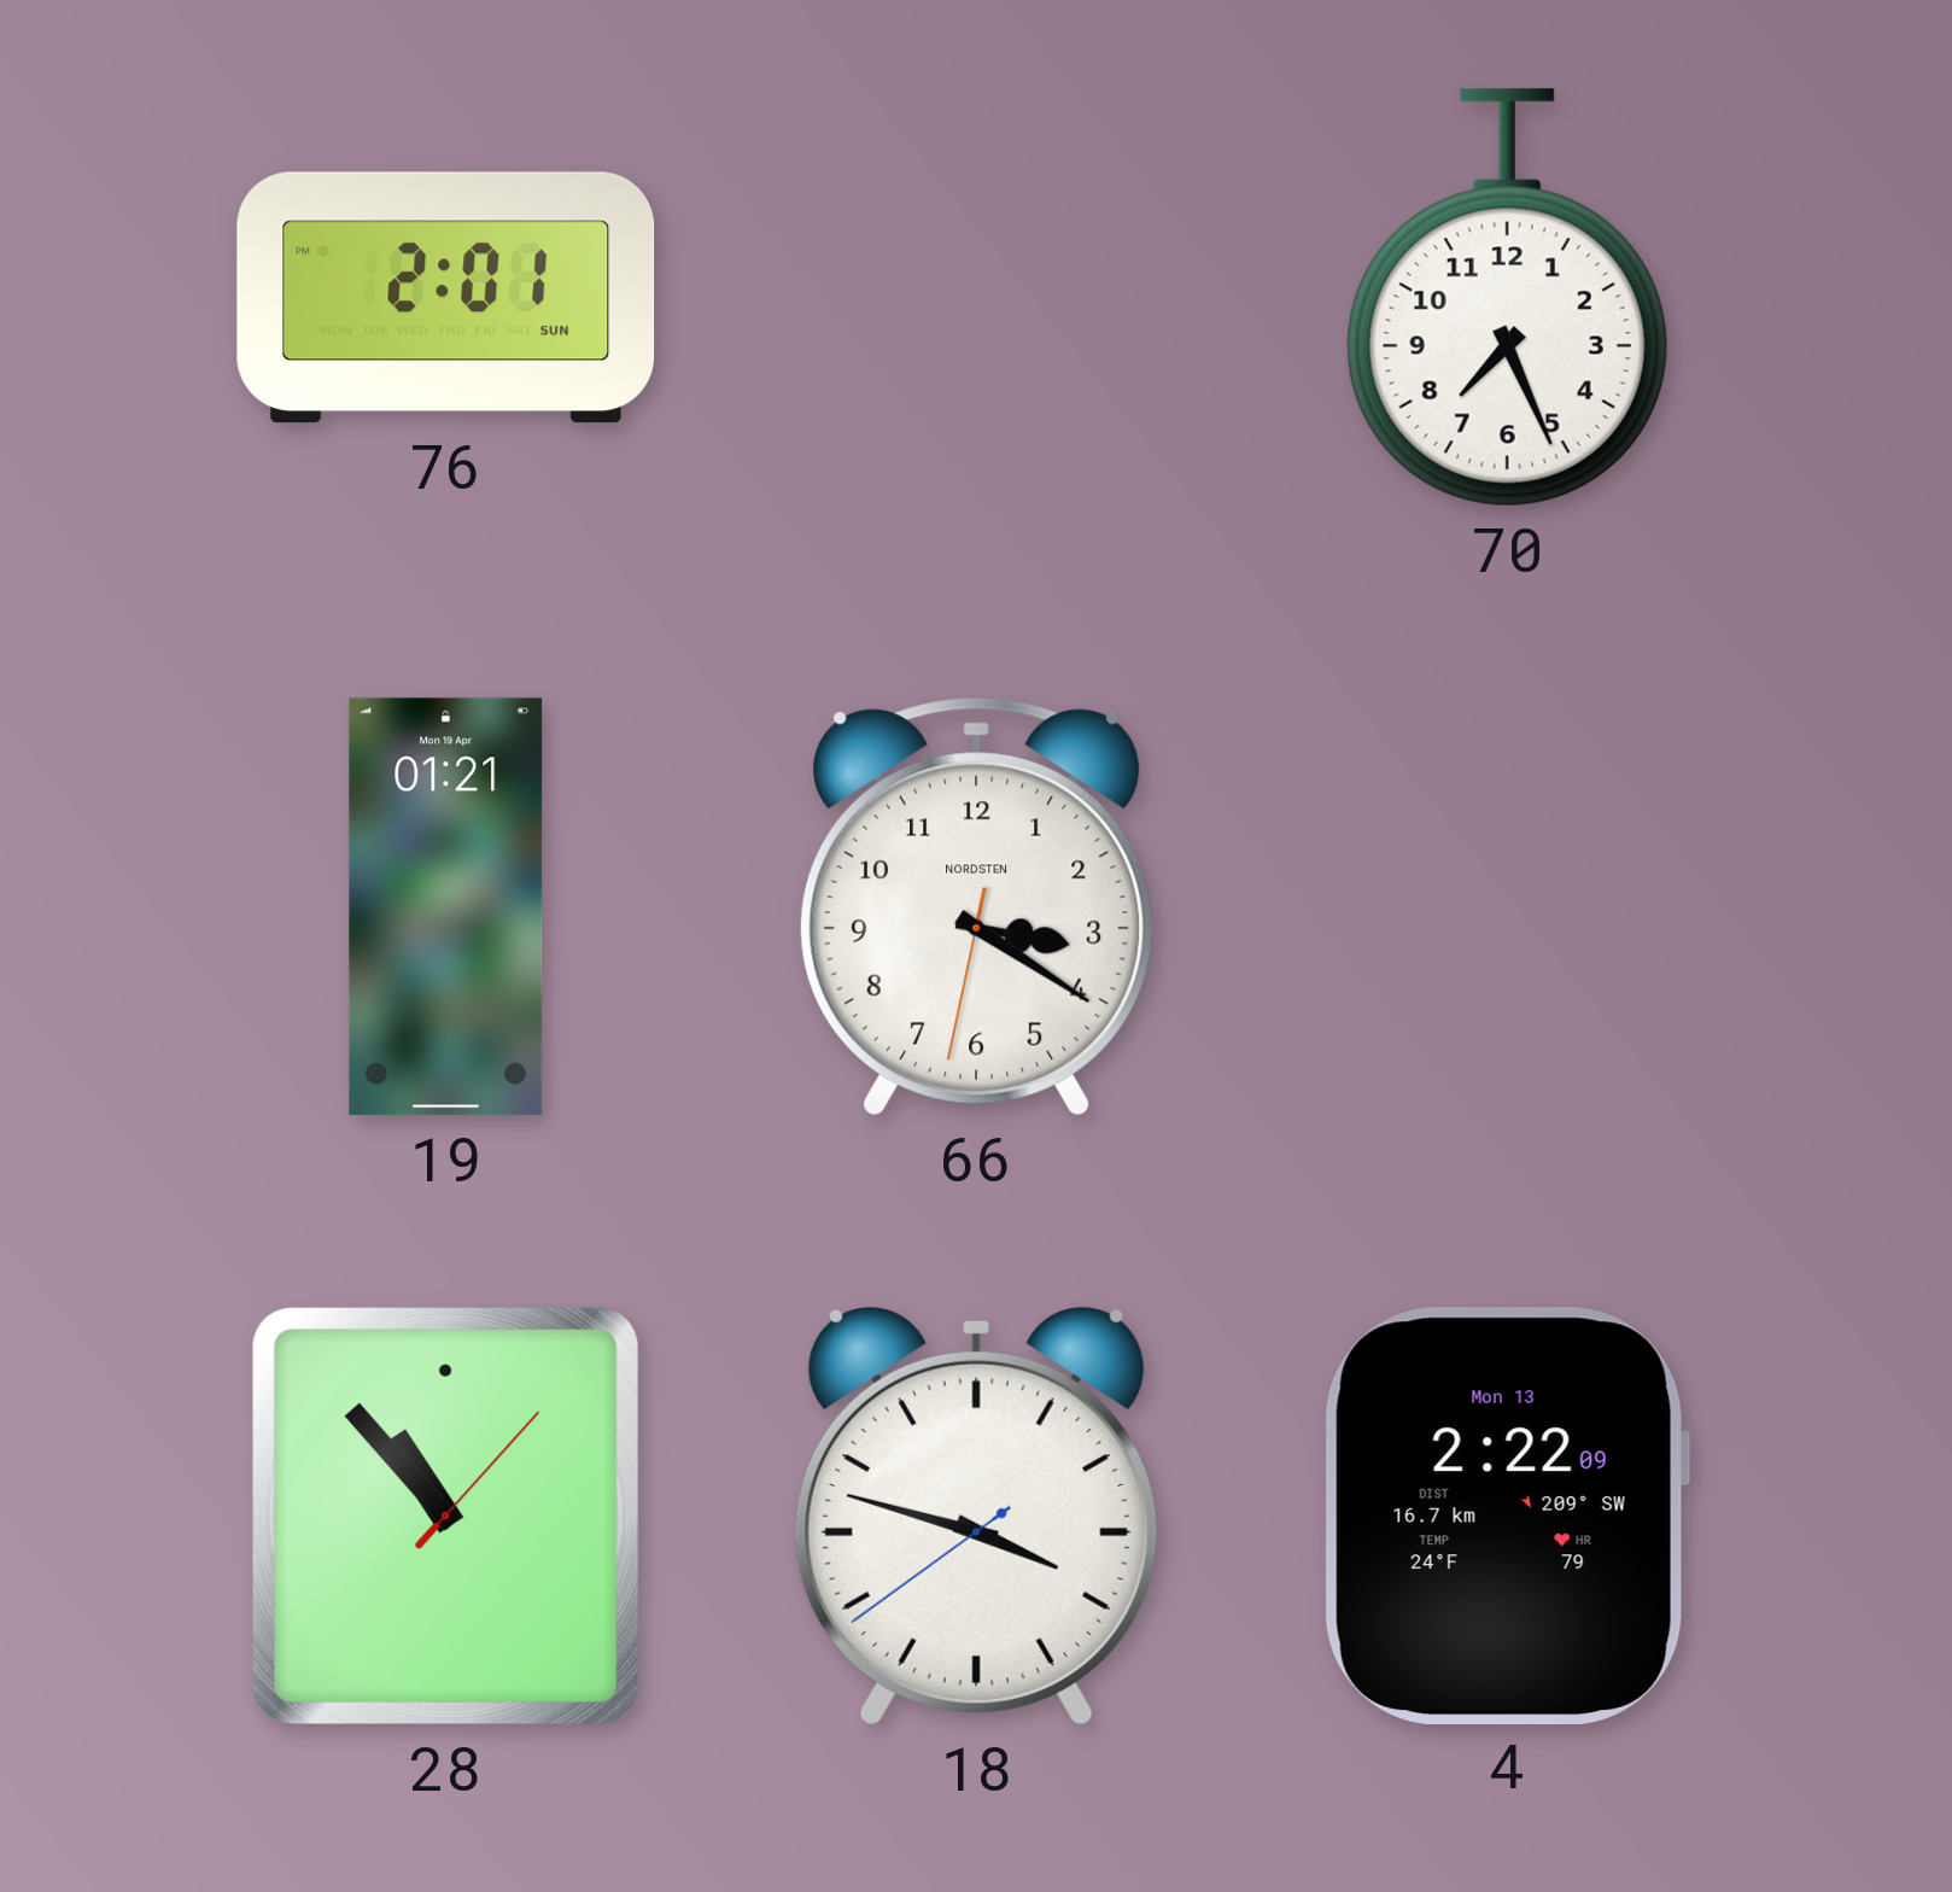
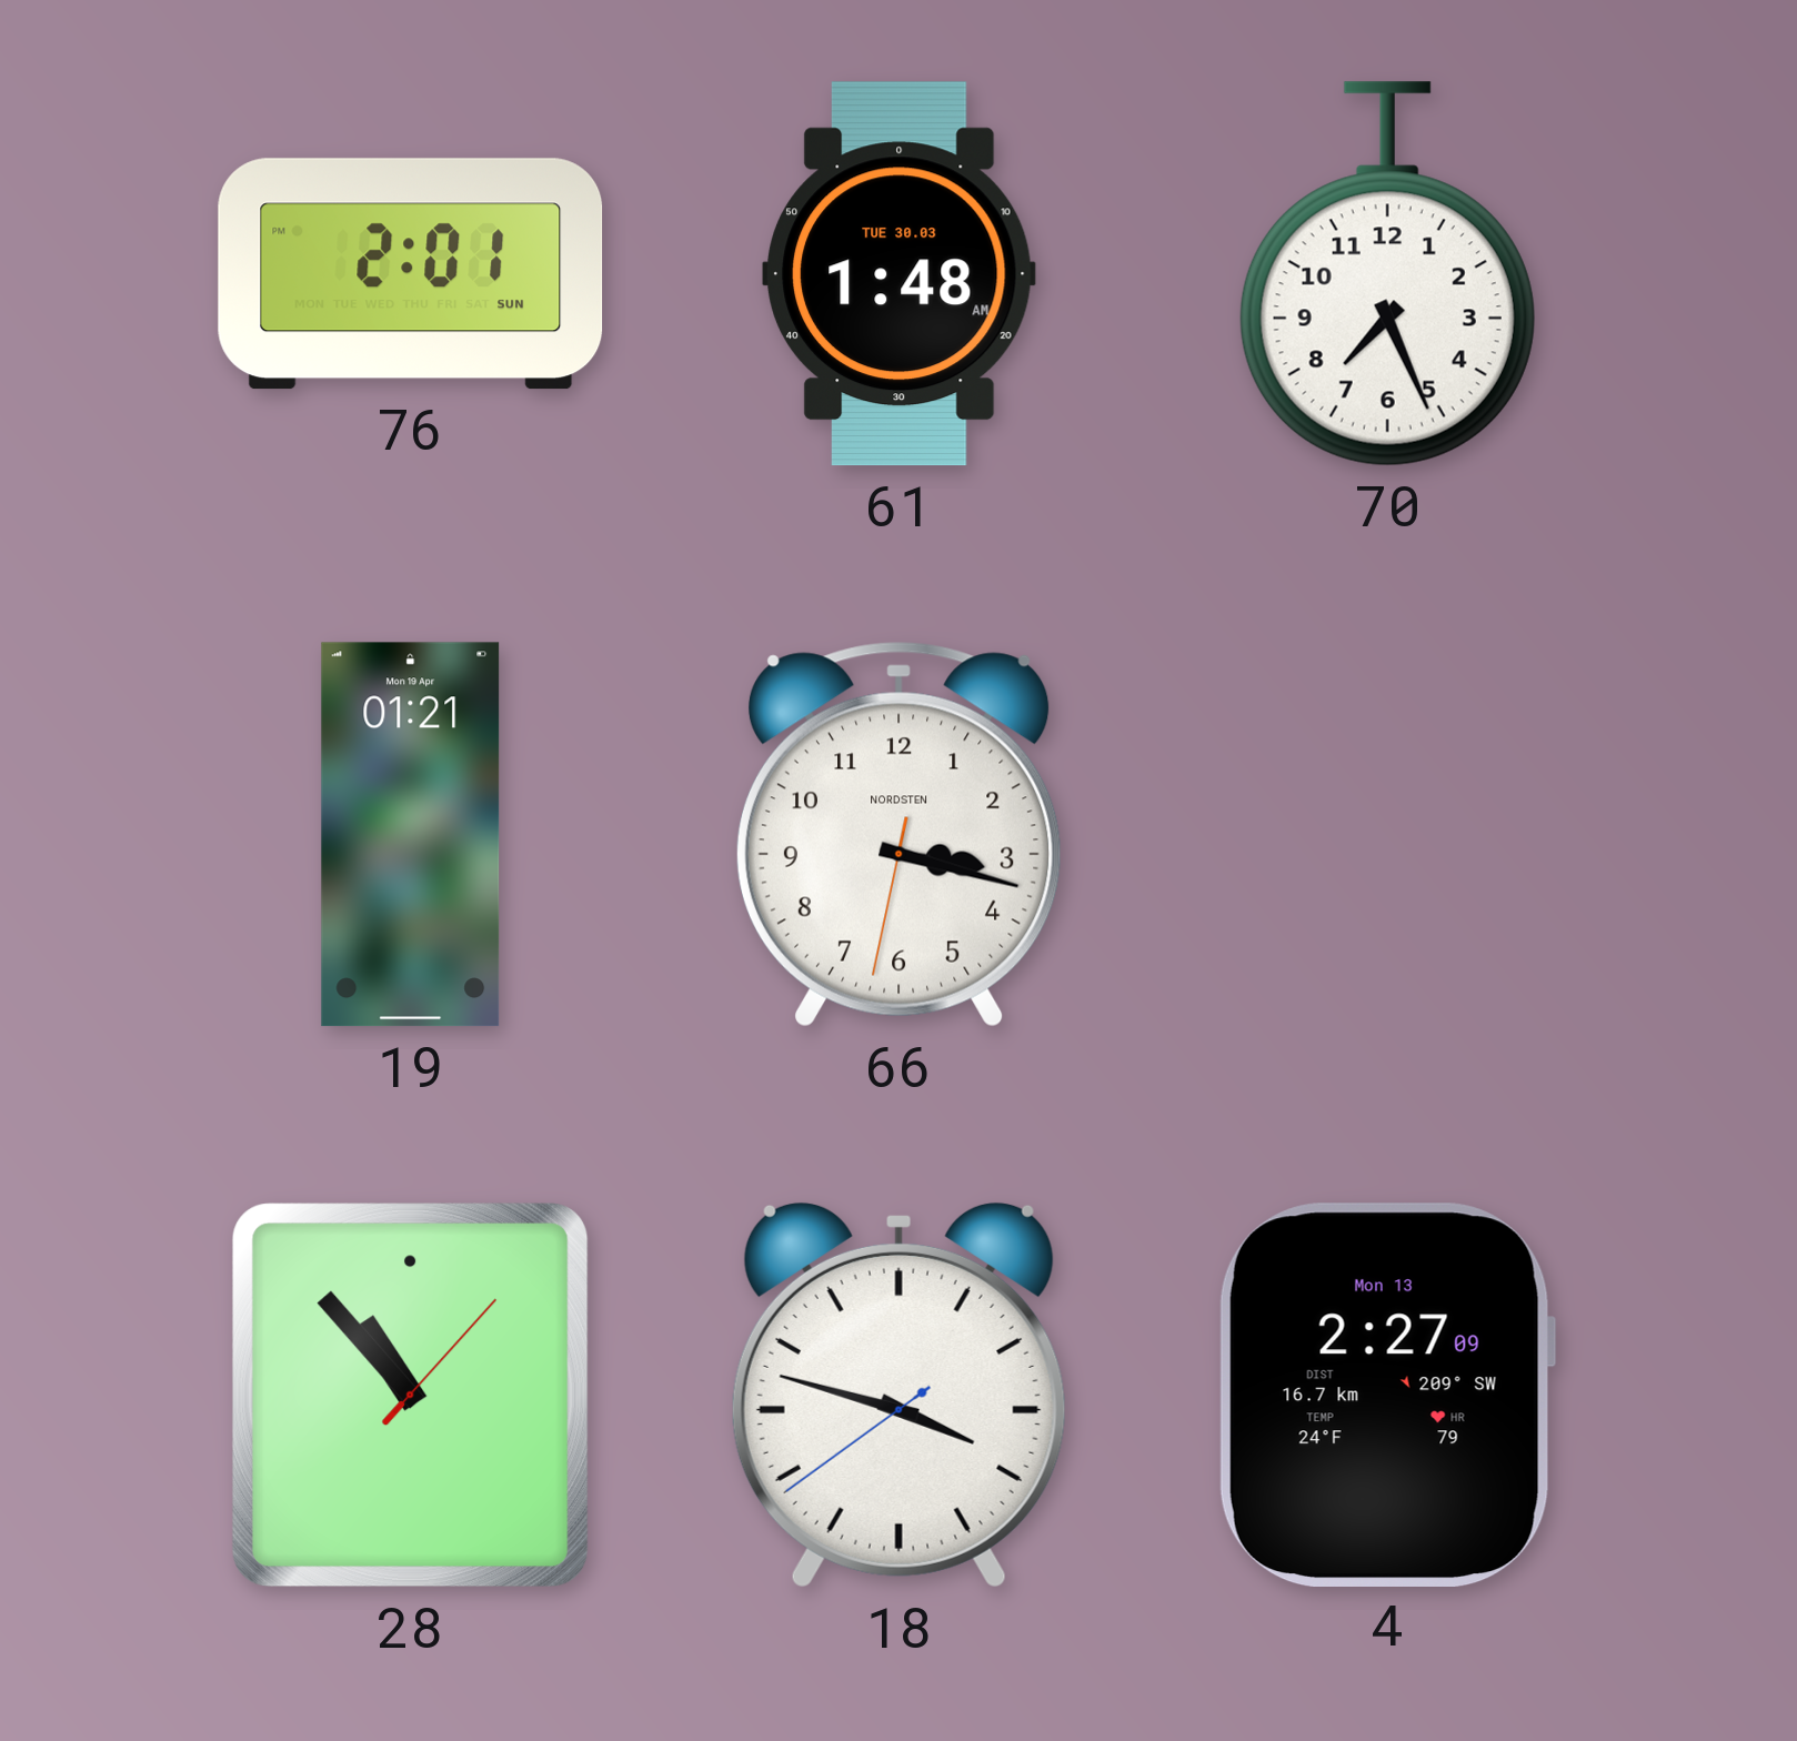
61: none -> 1:48 (898, 274)
66: 3:20 -> 3:17 (898, 834)
4: 2:22 -> 2:27 (1387, 1395)
